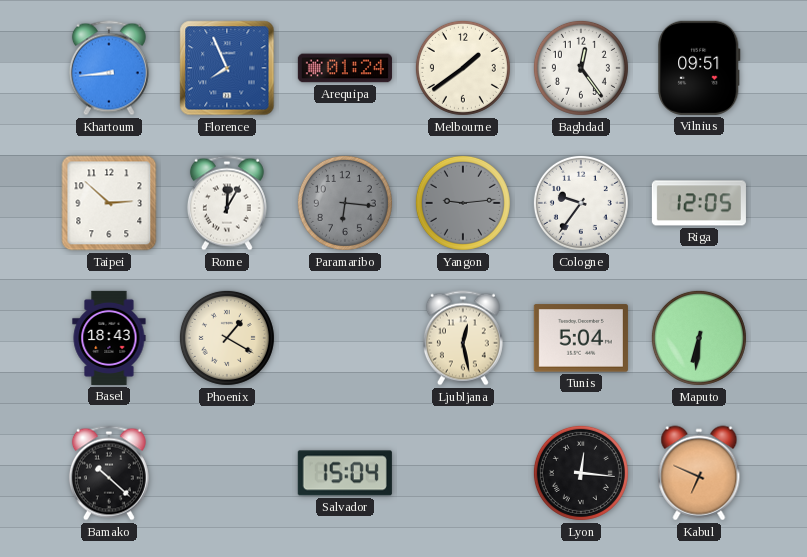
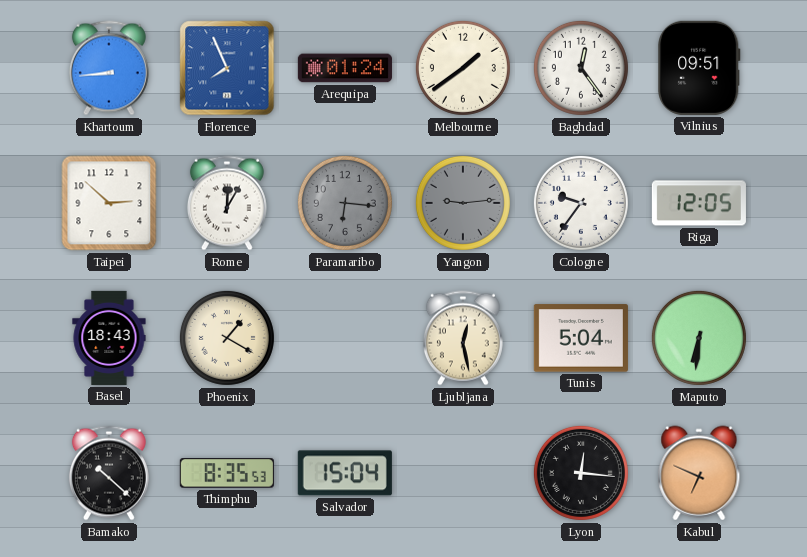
Thimphu: none -> 8:35 (227, 473)
